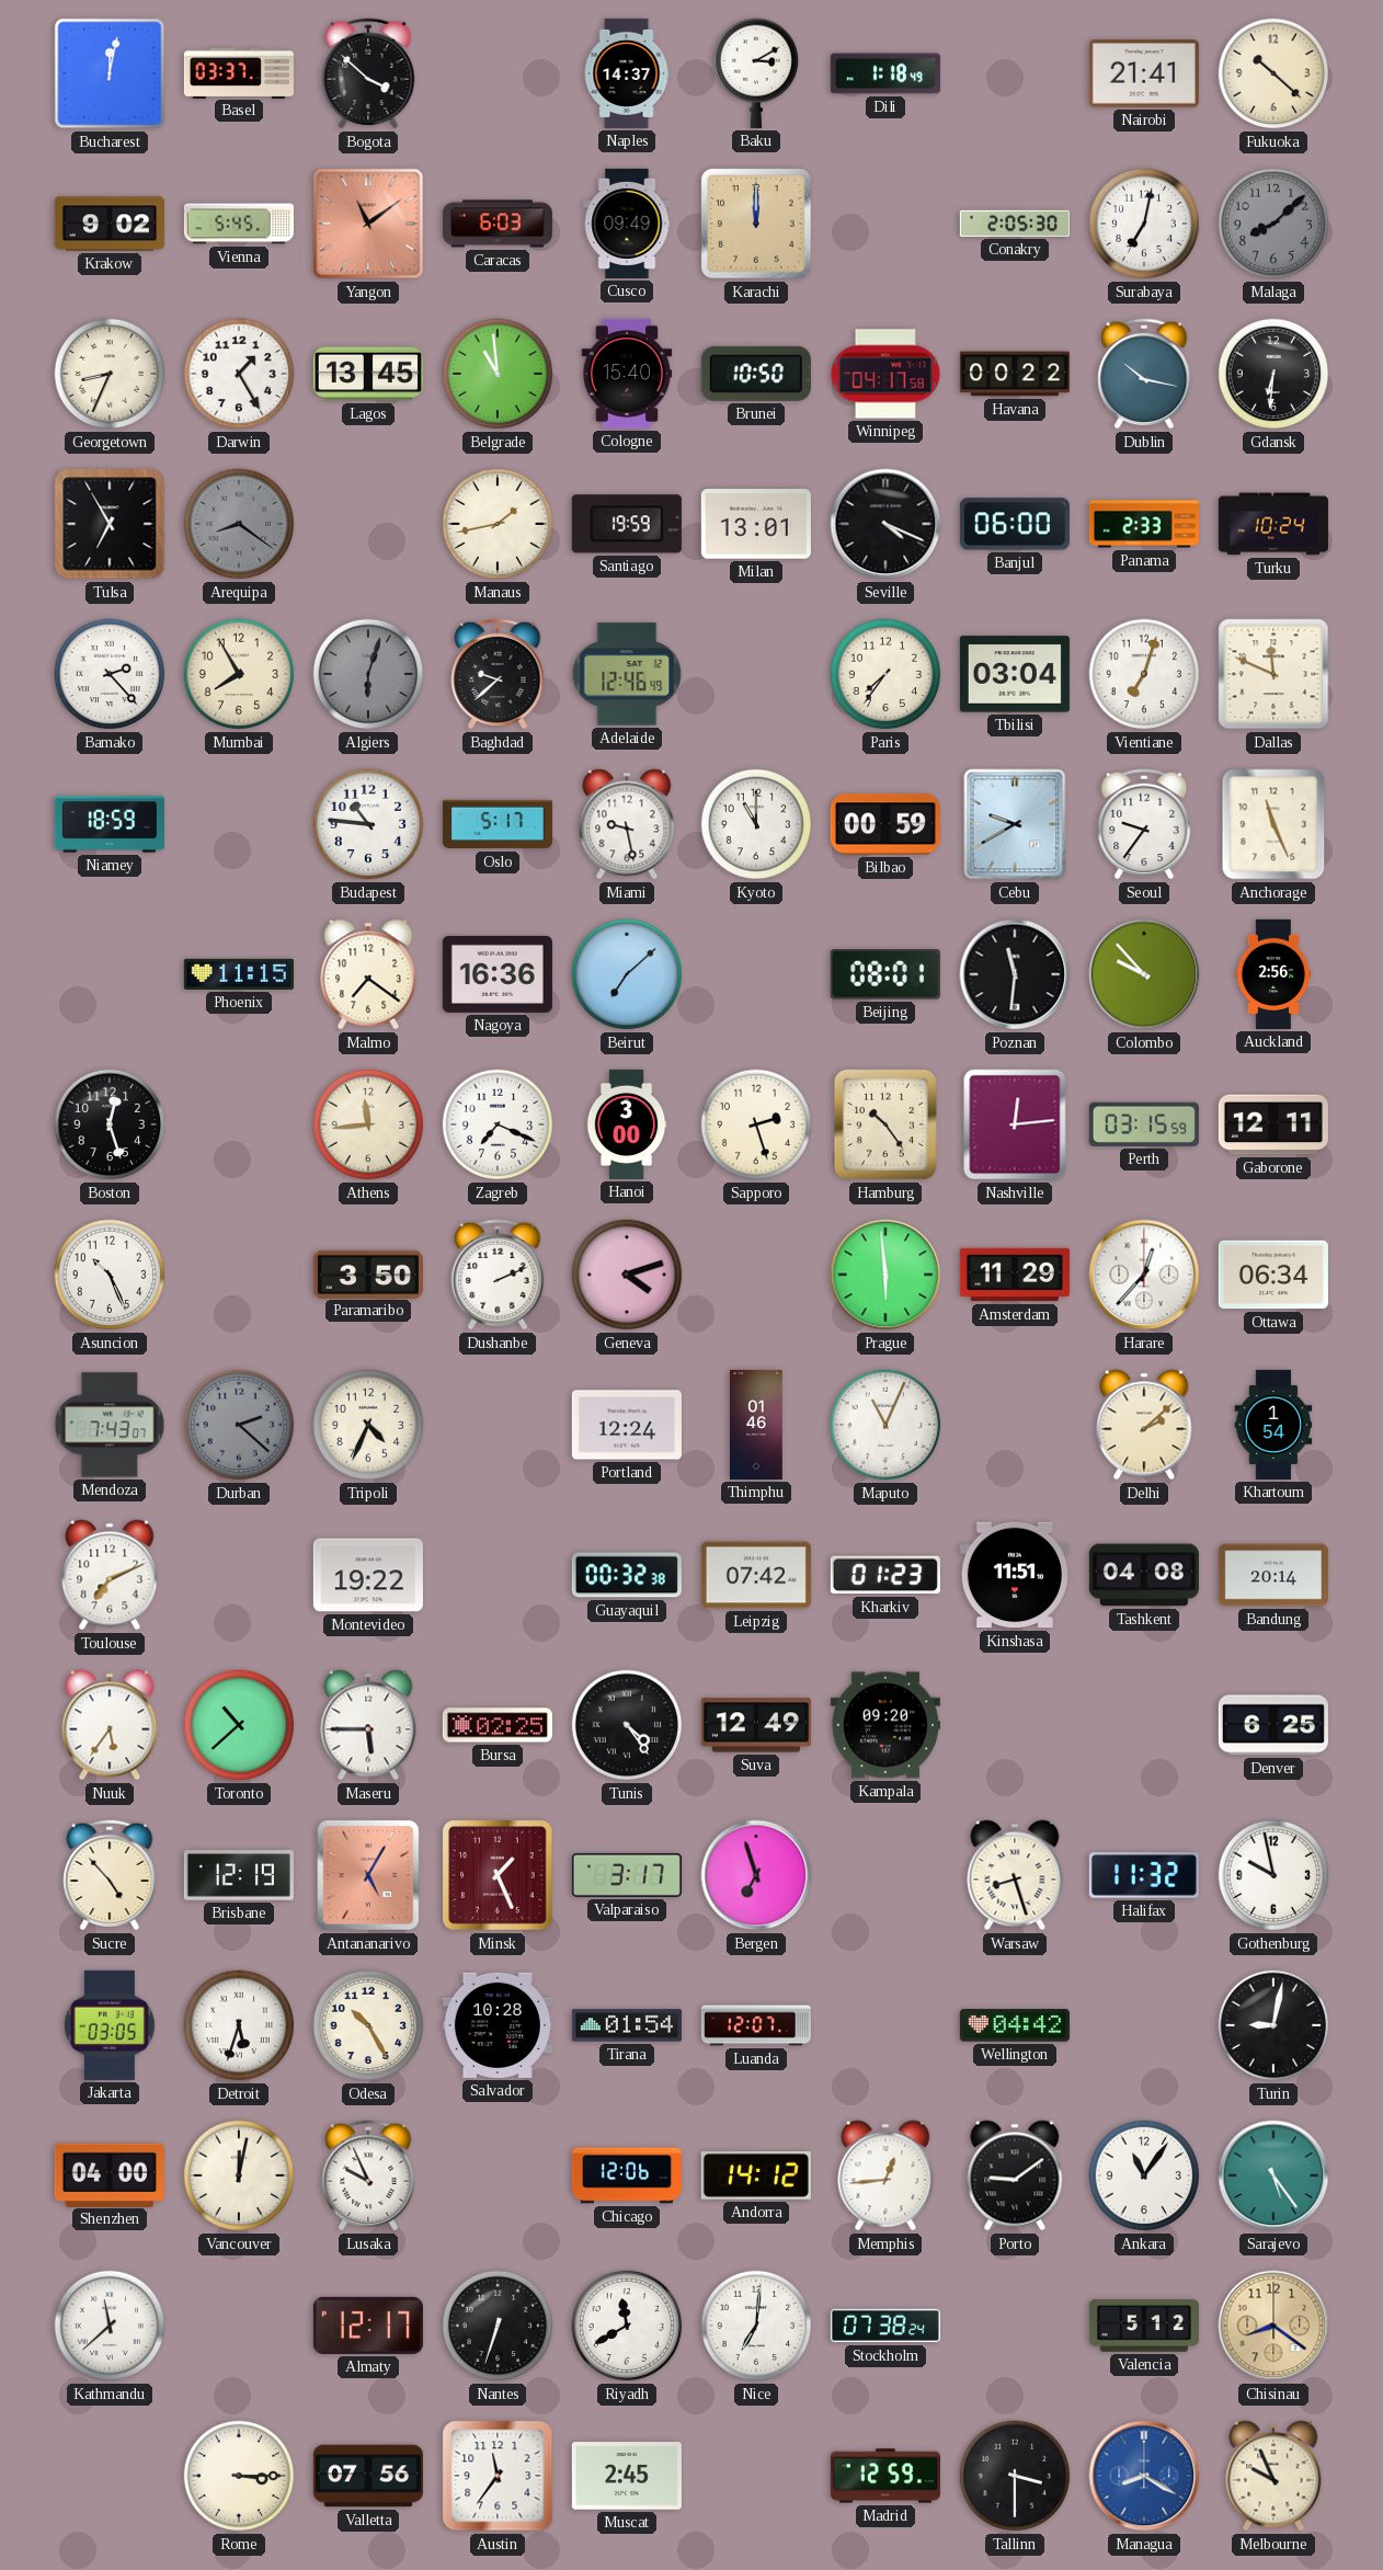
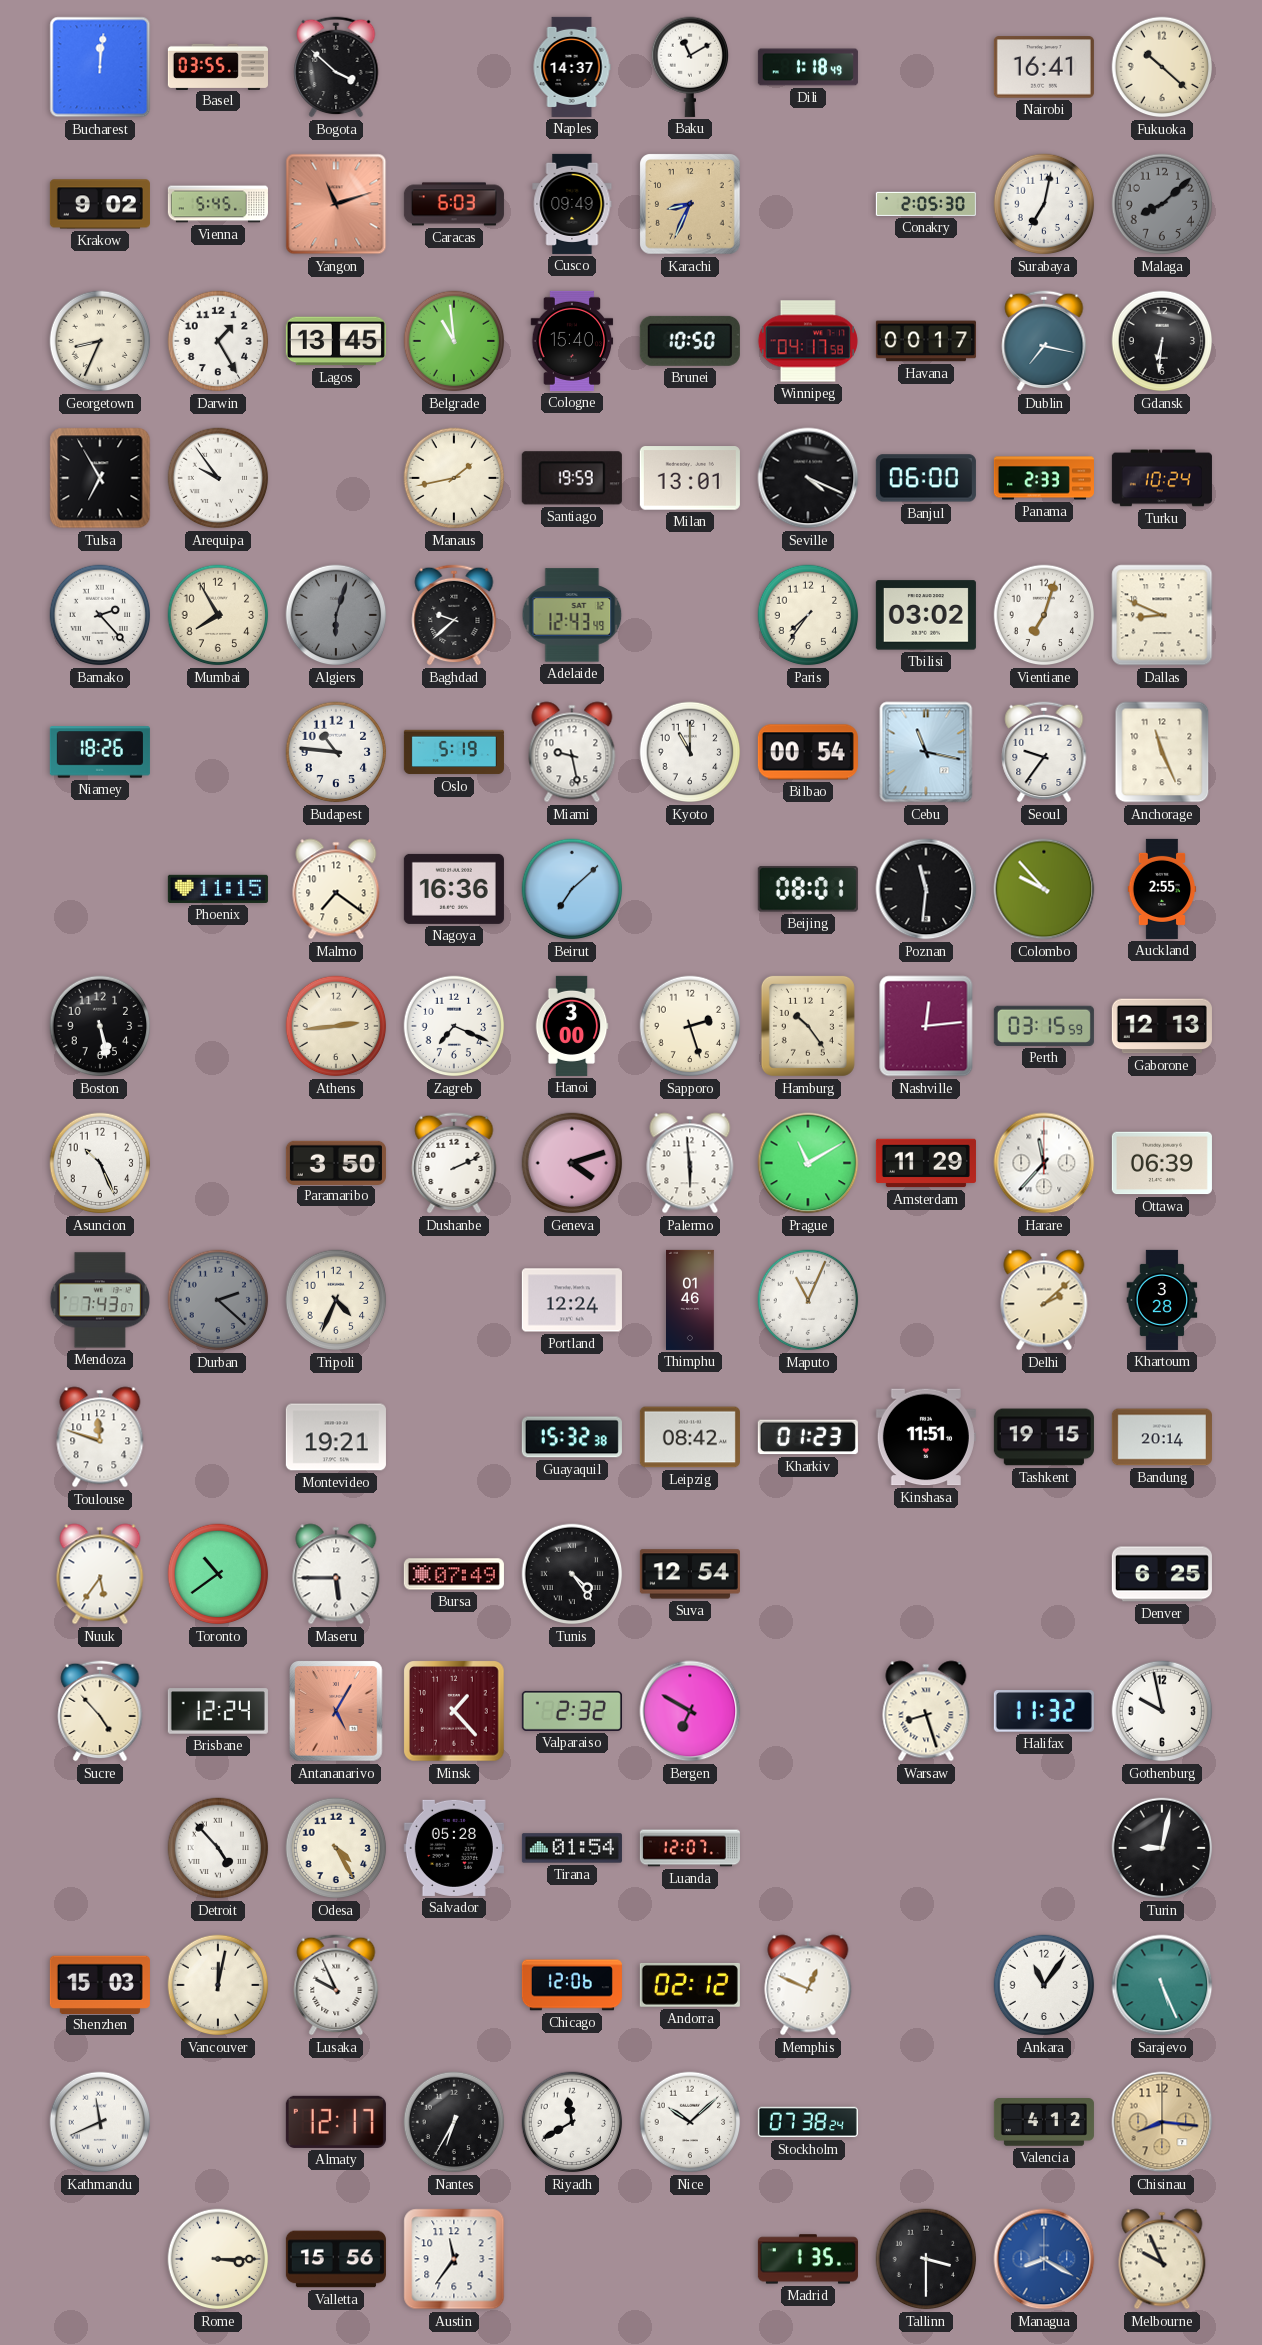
Bucharest: 12:02 -> 12:01 (100, 67)
Basel: 03:37 -> 03:55 (218, 66)
Baku: 3:10 -> 11:10 (689, 67)
Nairobi: 21:41 -> 16:41 (1044, 67)
Yangon: 11:09 -> 11:12 (336, 204)
Karachi: 12:00 -> 8:34 (690, 204)
Havana: 00:22 -> 00:17 (926, 341)
Dublin: 10:17 -> 7:17 (1044, 341)
Arequipa: 8:21 -> 9:54 (218, 478)
Arequipa dial: grey -> white (218, 478)
Adelaide: 12:46 -> 12:43 (572, 615)
Tbilisi: 03:04 -> 03:02 (926, 615)
Dallas: 11:49 -> 8:49 (1162, 615)
Niamey: 18:59 -> 18:26 (100, 752)
Oslo: 5:17 -> 5:19 (454, 752)
Bilbao: 00:59 -> 00:54 (808, 752)
Cebu: 9:40 -> 11:17 (926, 752)
Auckland: 2:56 -> 2:55 (1162, 889)
Boston: 12:27 -> 5:28 (100, 1026)
Athens: 11:44 -> 2:44 (336, 1026)
Gaborone: 12:11 -> 12:13 (1162, 1026)
Palermo: none -> 5:59 (690, 1163)
Prague: 5:59 -> 11:10 (808, 1163)
Harare: 12:37 -> 11:37 (1044, 1163)
Ottawa: 06:34 -> 06:39 (1162, 1163)
Khartoum: 1:54 -> 3:28 (1162, 1300)
Toulouse: 7:11 -> 11:48 (100, 1437)
Montevideo: 19:22 -> 19:21 (336, 1437)
Guayaquil: 00:32 -> 15:32 (572, 1437)
Leipzig: 07:42 -> 08:42 (690, 1437)
Tashkent: 04:08 -> 19:15 (1044, 1437)
Toronto: 10:38 -> 10:39 (218, 1574)
Bursa: 02:25 -> 07:49 (454, 1574)
Suva: 12:49 -> 12:54 (690, 1574)
Kampala: 09:20 -> none (885, 1725)
Brisbane: 12:19 -> 12:24 (218, 1711)
Minsk: 1:26 -> 1:23 (454, 1711)
Valparaiso: 3:17 -> 2:32 (572, 1711)
Bergen: 6:57 -> 6:50 (690, 1711)
Jakarta: 03:05 -> none (110, 2025)
Detroit: 5:33 -> 4:53 (218, 1848)
Odesa: 10:25 -> 4:25 (336, 1848)
Salvador: 10:28 -> 05:28 (454, 1848)
Wellington: 04:42 -> none (1015, 2025)
Shenzhen: 04:00 -> 15:03 (100, 1984)
Andorra: 14:12 -> 02:12 (690, 1985)
Memphis: 12:44 -> 12:49 (808, 1985)
Porto: 9:09 -> none (1015, 2175)
Sarajevo: 5:24 -> 5:26 (1162, 1985)
Kathmandu: 11:38 -> 11:41 (100, 2122)
Nantes: 6:33 -> 6:35 (454, 2122)
Nice: 7:01 -> 10:08 (690, 2122)
Valencia: 5:12 -> 4:12 (1044, 2122)
Chisinau: 8:21 -> 8:16 (1162, 2122)
Valletta: 07:56 -> 15:56 (336, 2259)
Muscat: 2:45 -> none (627, 2476)
Madrid: 12:59 -> 1:35 (808, 2259)
